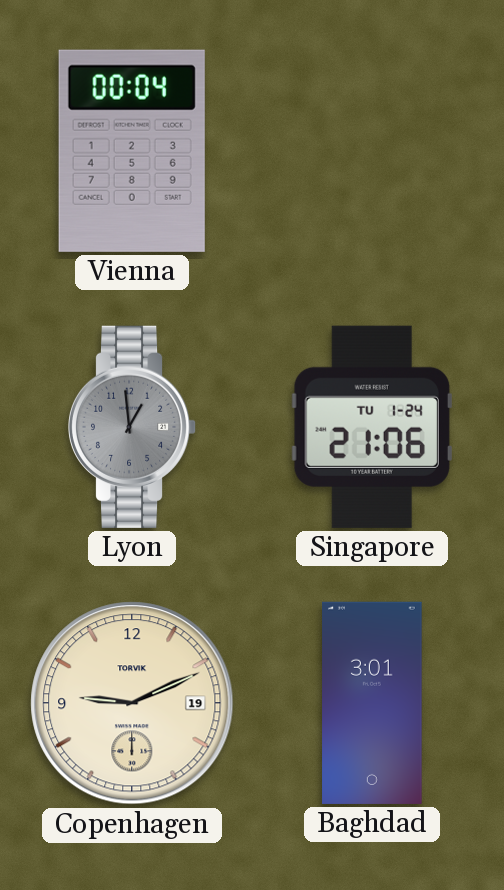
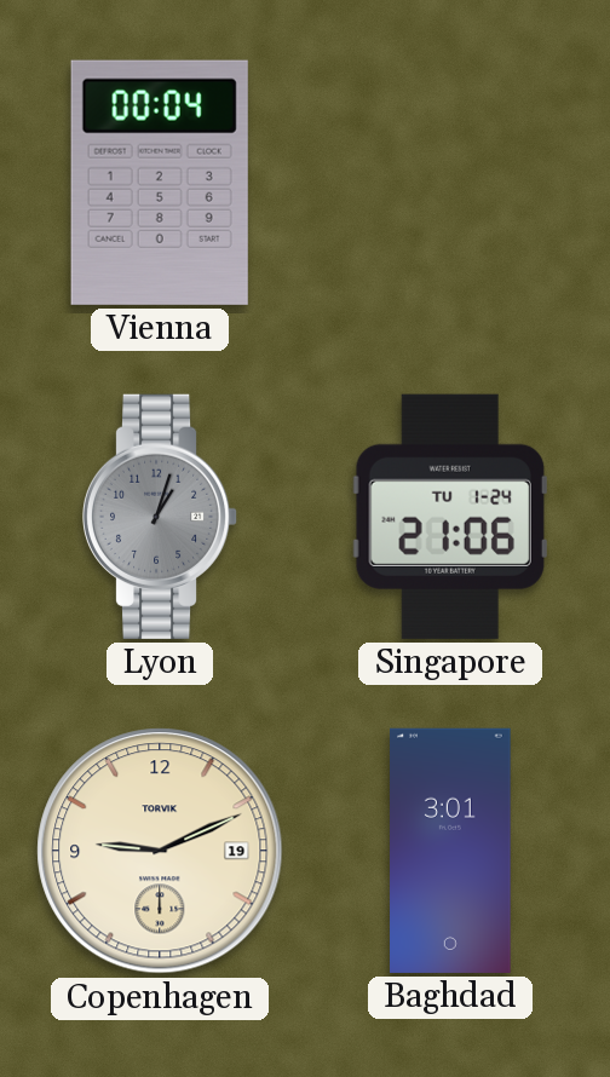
Lyon: 12:59 -> 1:03 (160, 517)
